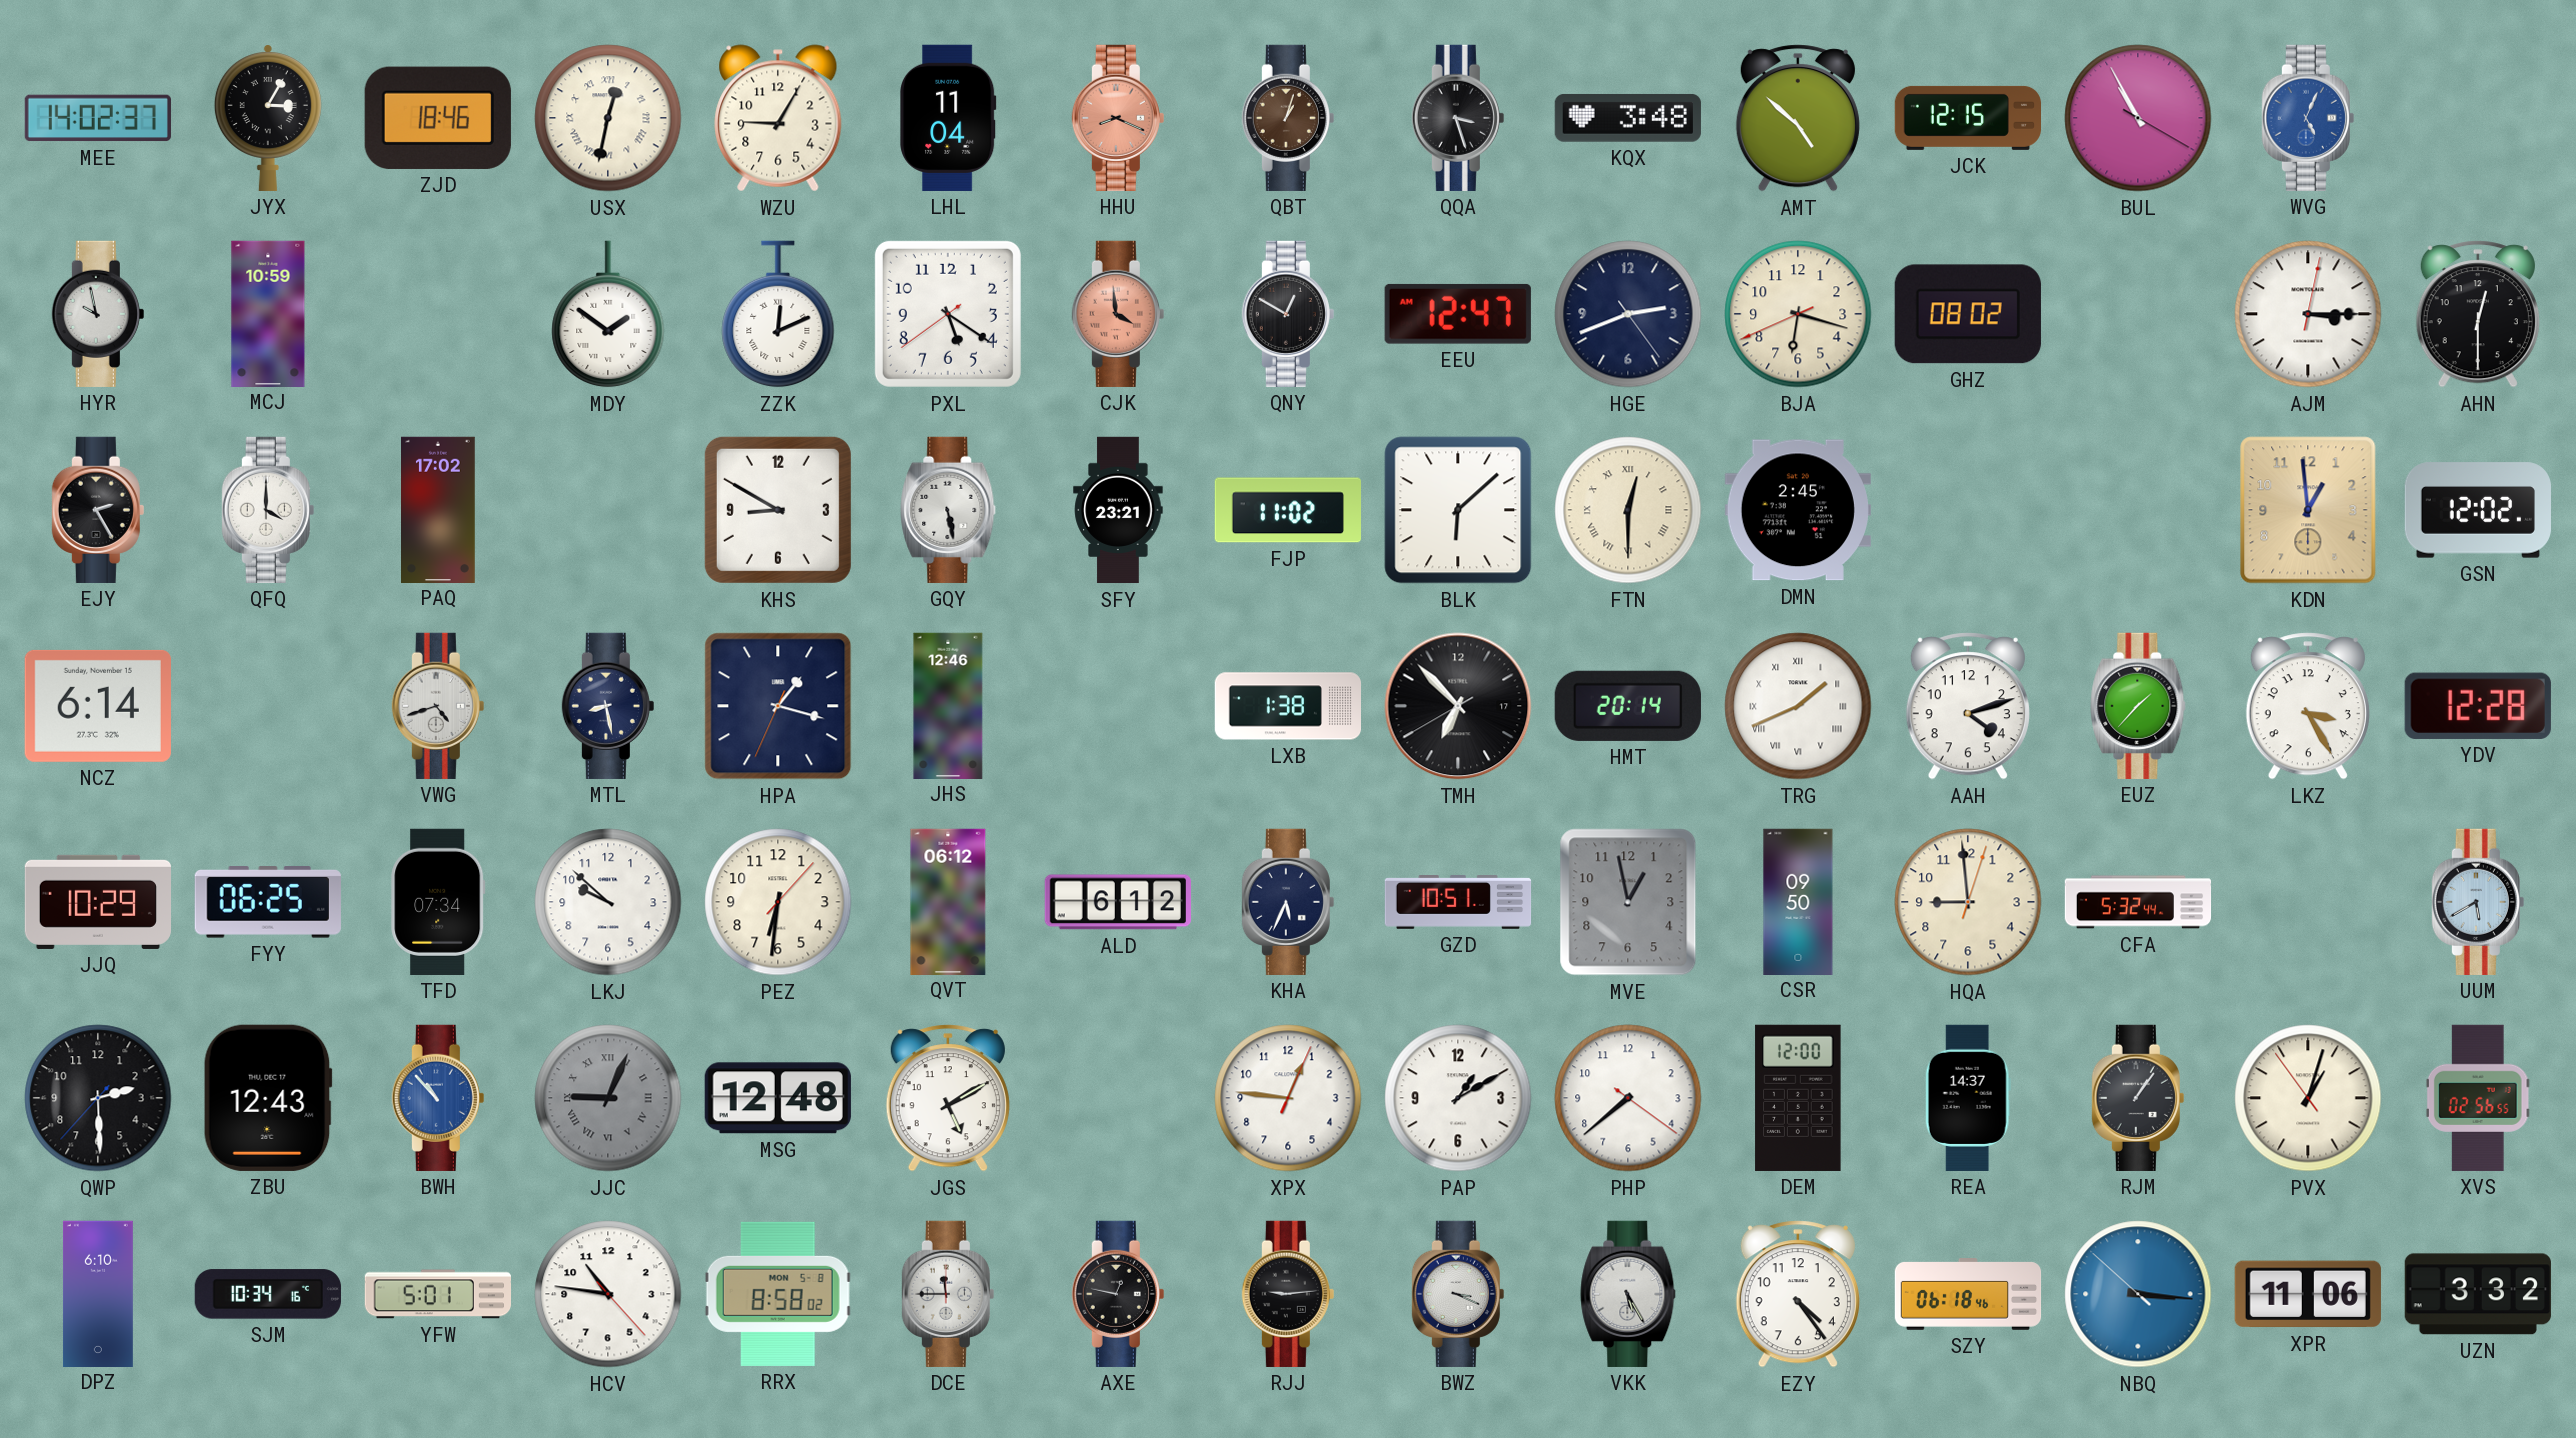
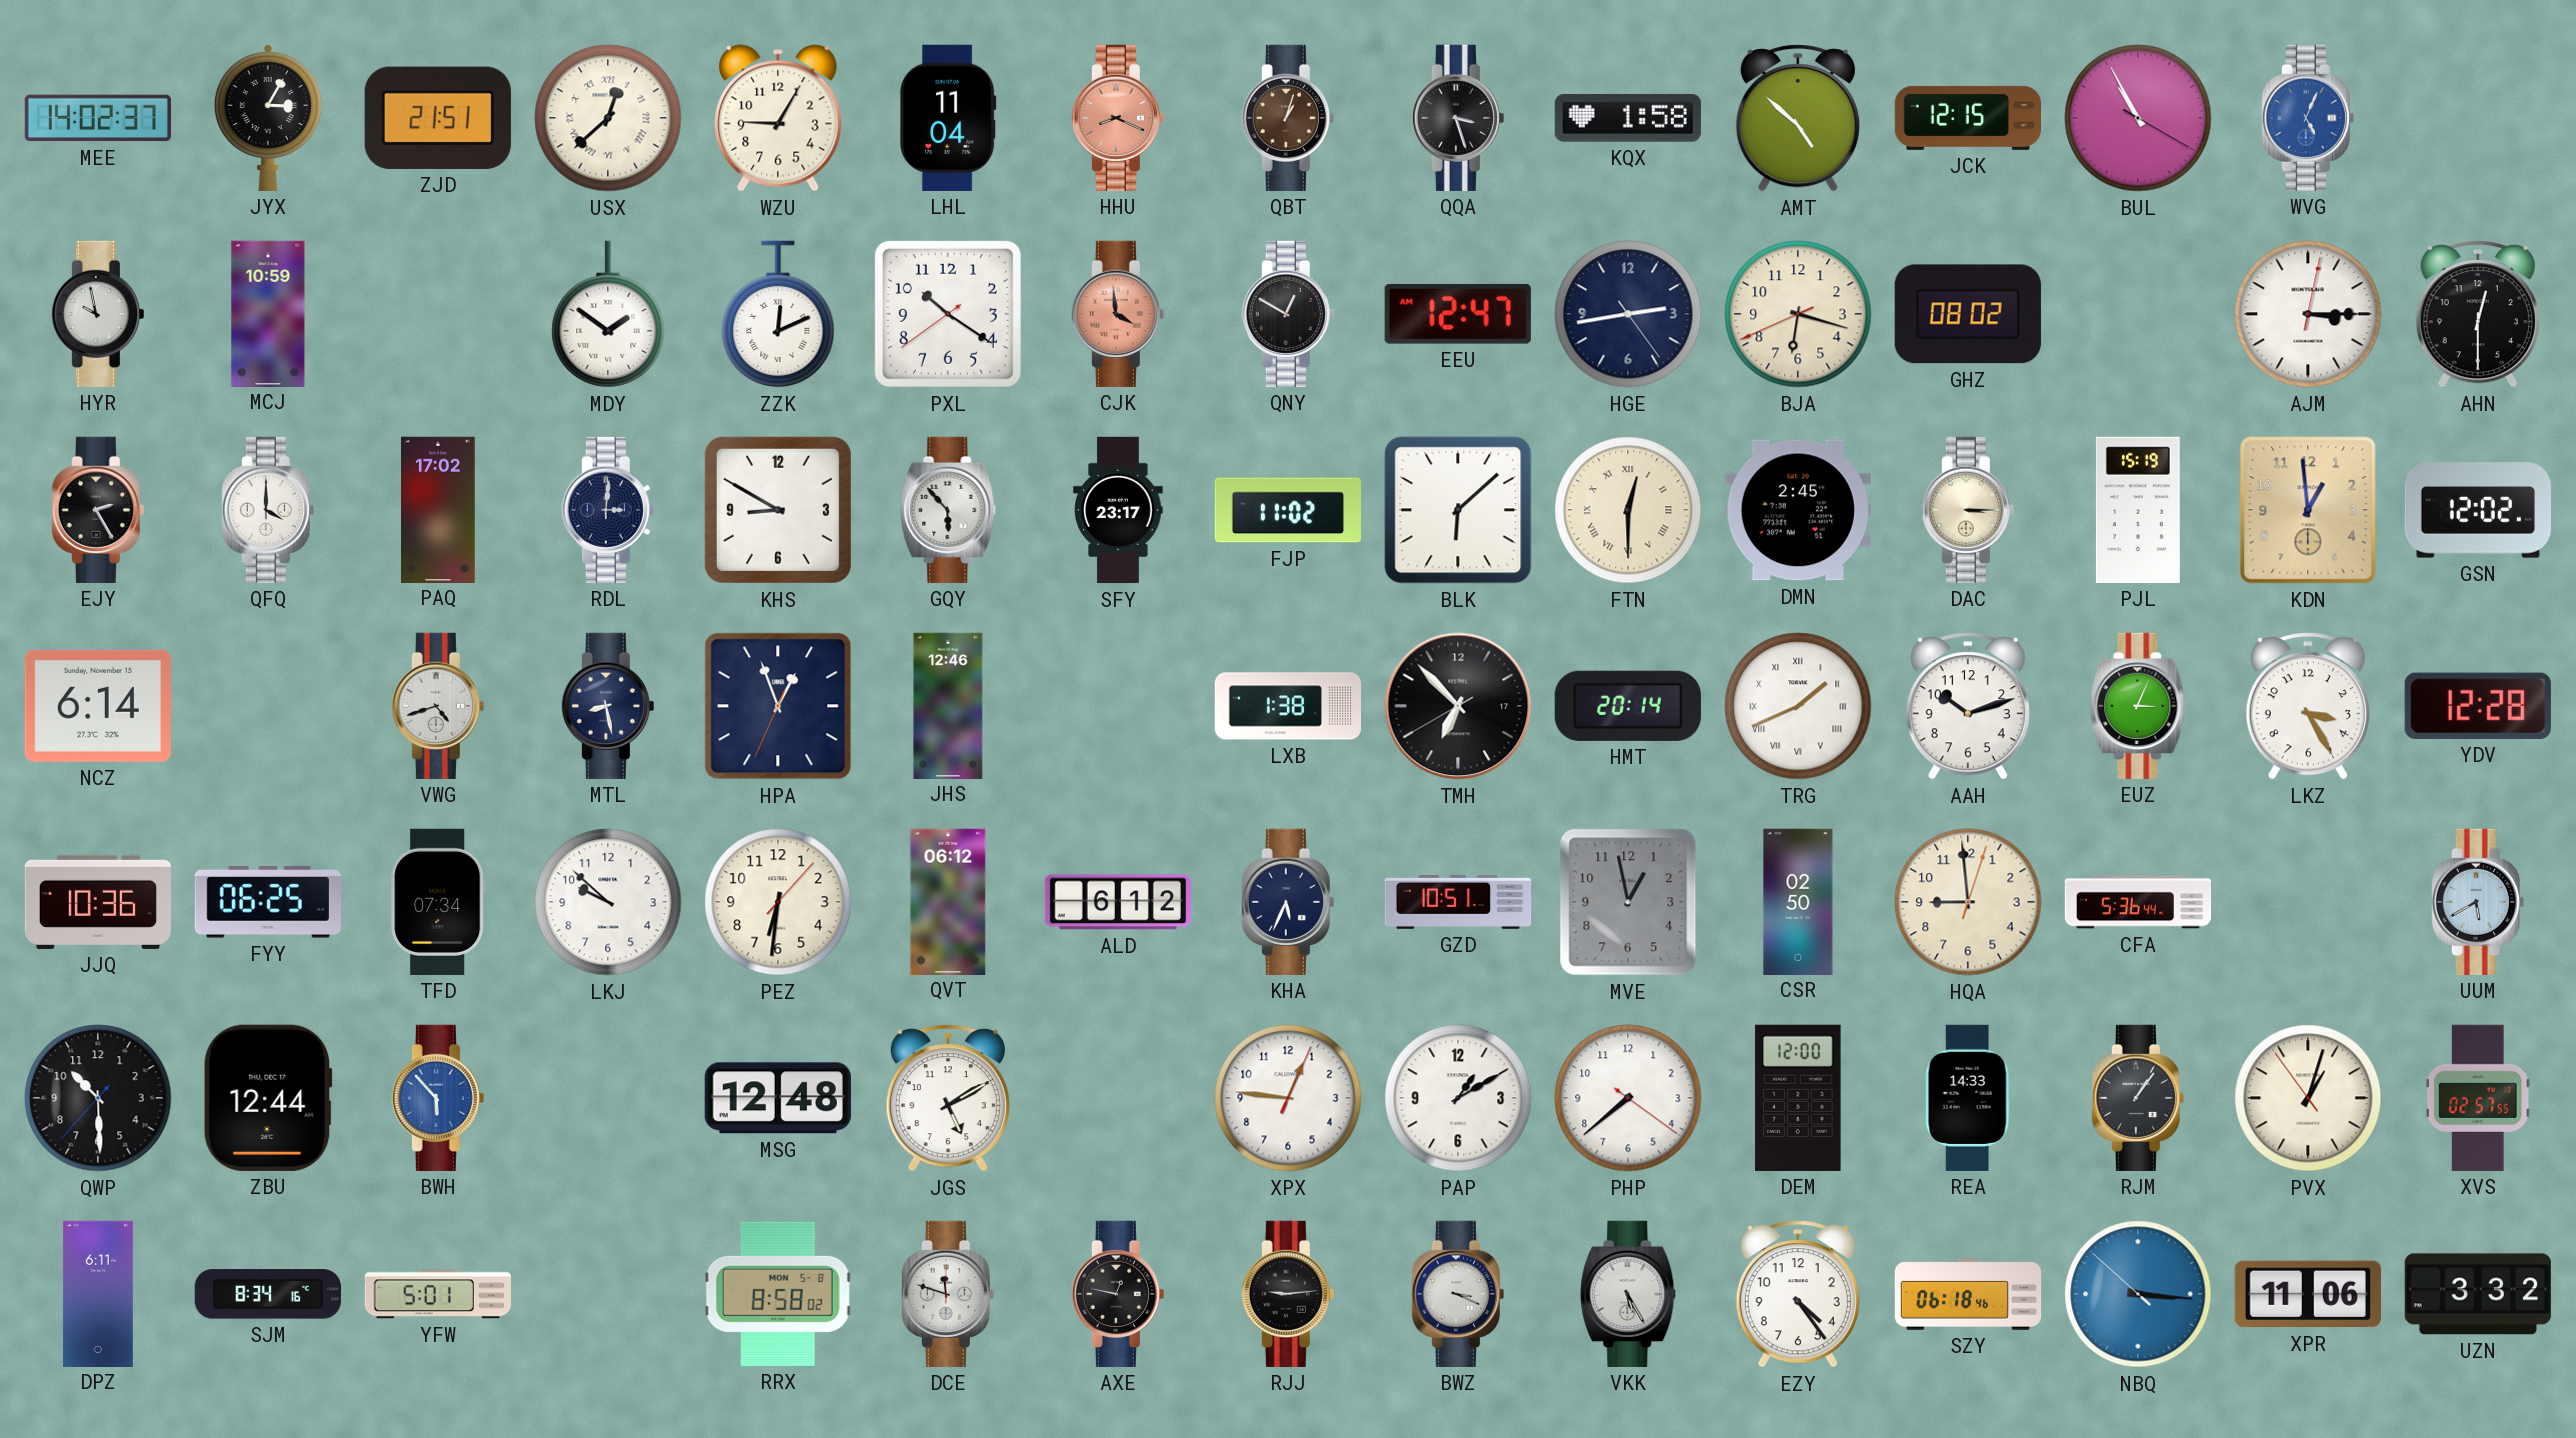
ZJD: 18:46 -> 21:51 (438, 118)
USX: 12:32 -> 12:38 (608, 118)
KQX: 3:48 -> 1:58 (1628, 118)
PXL: 5:20 -> 10:20 (948, 314)
HGE: 2:41 -> 2:43 (1628, 314)
RDL: none -> 3:01 (608, 510)
GQY: 5:28 -> 5:53 (948, 510)
SFY: 23:21 -> 23:17 (1118, 510)
DAC: none -> 3:15 (1968, 510)
PJL: none -> 15:19 (2138, 510)
HPA: 1:17 -> 12:56 (778, 706)
AAH: 4:12 -> 10:12 (1968, 706)
EUZ: 1:37 -> 3:04 (2138, 706)
JJQ: 10:29 -> 10:36 (97, 902)
CSR: 09:50 -> 02:50 (1798, 901)
CFA: 5:32 -> 5:36 (2138, 902)
QWP: 2:29 -> 10:29 (98, 1098)
ZBU: 12:43 -> 12:44 (268, 1098)
BWH: 10:53 -> 5:53 (438, 1098)
JJC: 9:04 -> none (608, 1098)
REA: 14:37 -> 14:33 (1968, 1098)
XVS: 02:56 -> 02:57 (2478, 1098)
DPZ: 6:10 -> 6:11 (98, 1293)
SJM: 10:34 -> 8:34 (268, 1294)
HCV: 10:46 -> none (608, 1294)
DCE: 11:45 -> 11:48 (948, 1294)
